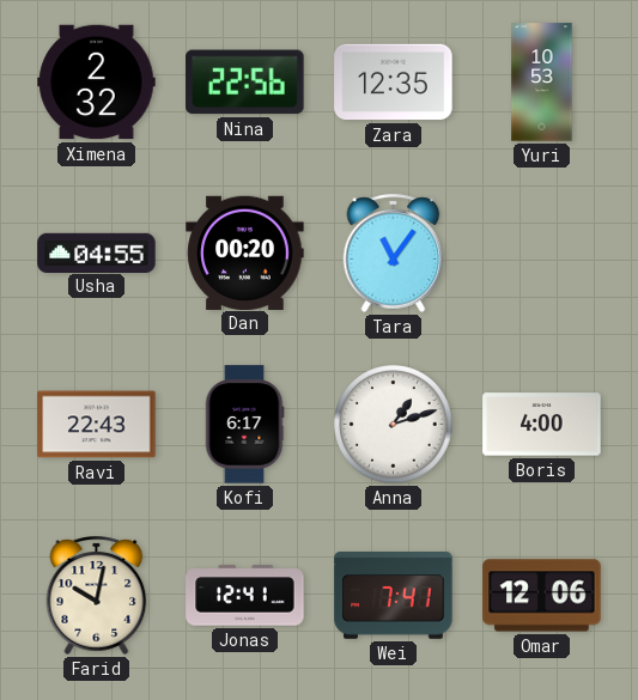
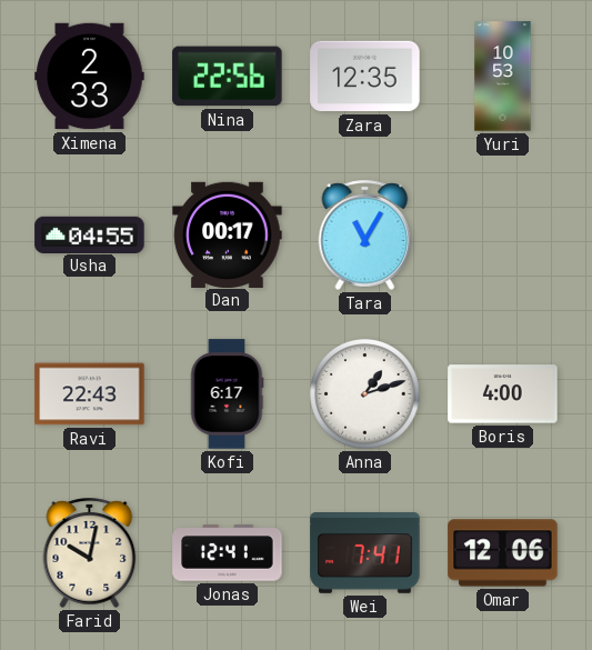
Ximena: 2:32 -> 2:33 (90, 77)
Dan: 00:20 -> 00:17 (228, 234)
Tara: 11:06 -> 11:05 (365, 234)
